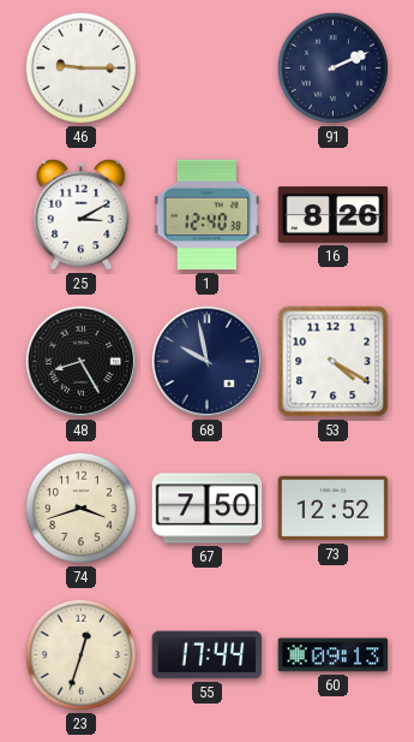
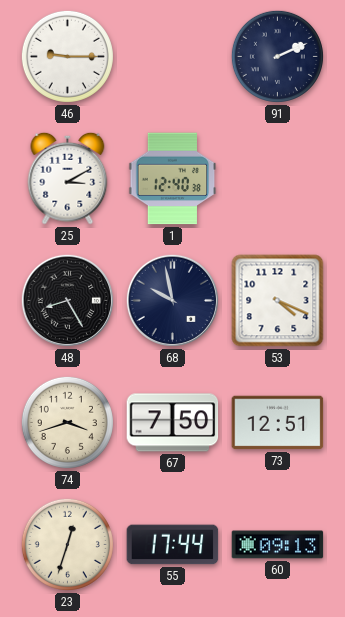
16: 8:26 -> none (334, 215)
53: 4:20 -> 4:19 (278, 301)
73: 12:52 -> 12:51 (278, 423)
